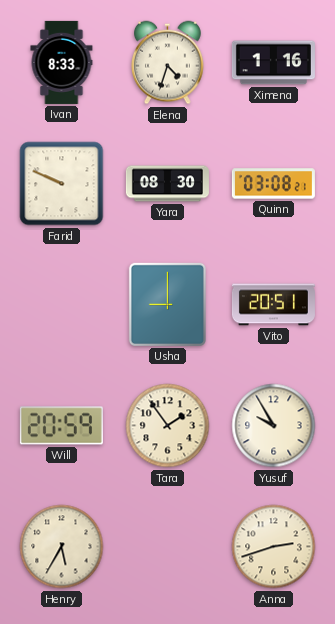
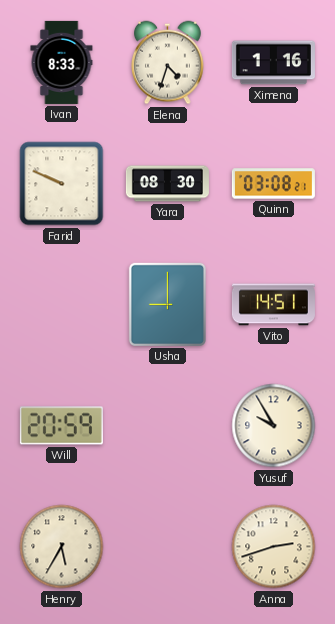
Vito: 20:51 -> 14:51 (273, 305)
Tara: 1:54 -> none (168, 426)
